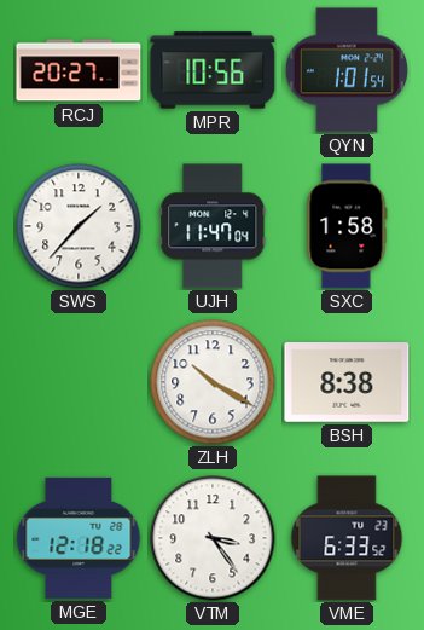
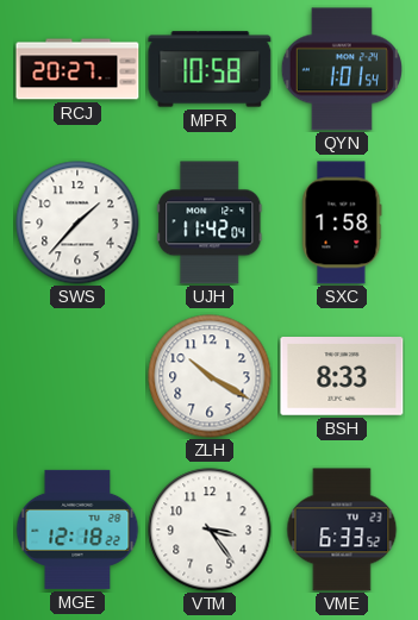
MPR: 10:56 -> 10:58 (210, 69)
UJH: 11:47 -> 11:42 (210, 223)
BSH: 8:38 -> 8:33 (342, 376)
